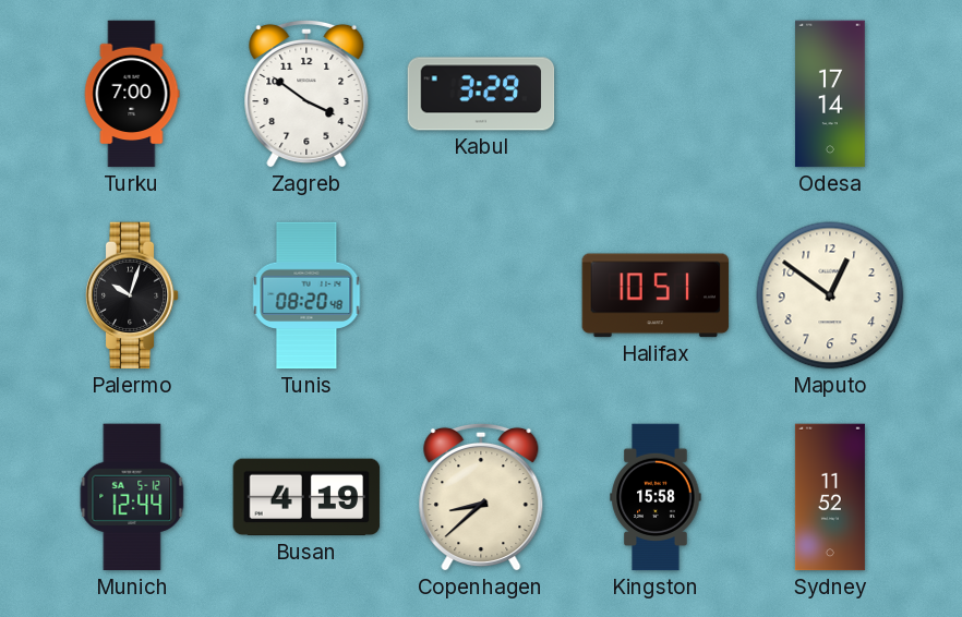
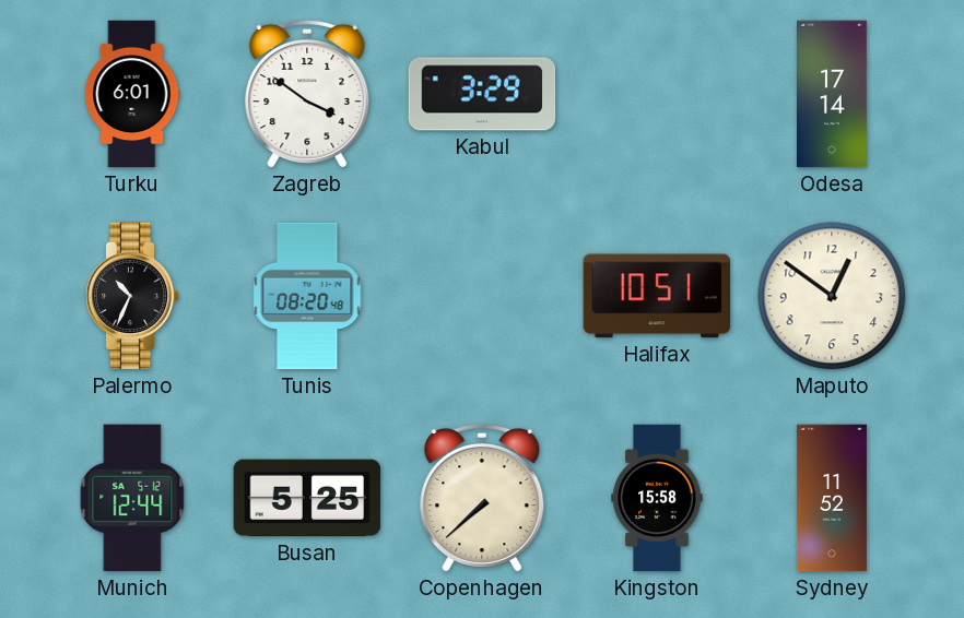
Turku: 7:00 -> 6:01 (132, 94)
Palermo: 10:03 -> 10:34 (132, 296)
Busan: 4:19 -> 5:25 (307, 498)
Copenhagen: 8:38 -> 7:38 (482, 498)
